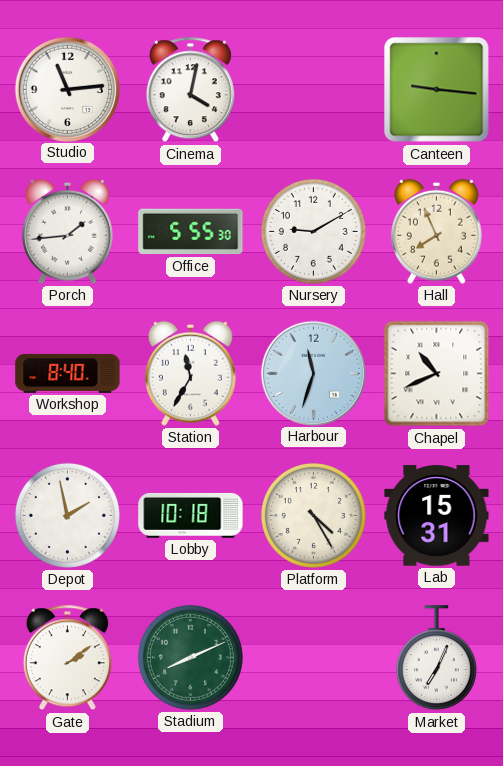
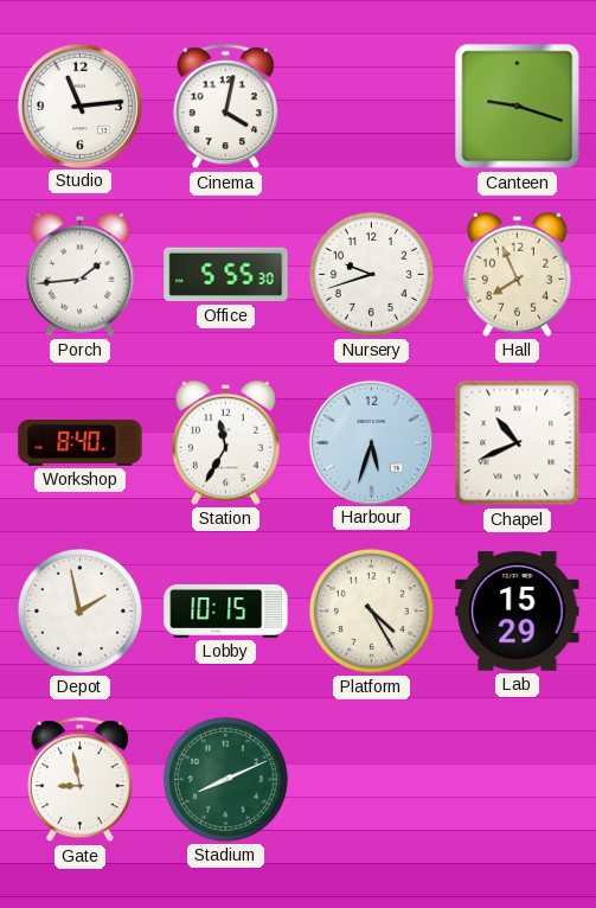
Canteen: 9:16 -> 9:18 (518, 107)
Nursery: 9:10 -> 9:42 (371, 274)
Harbour: 11:33 -> 5:33 (371, 442)
Lobby: 10:18 -> 10:15 (226, 610)
Lab: 15:31 -> 15:29 (518, 612)
Gate: 2:09 -> 8:58 (79, 780)
Market: 7:04 -> none (436, 658)
